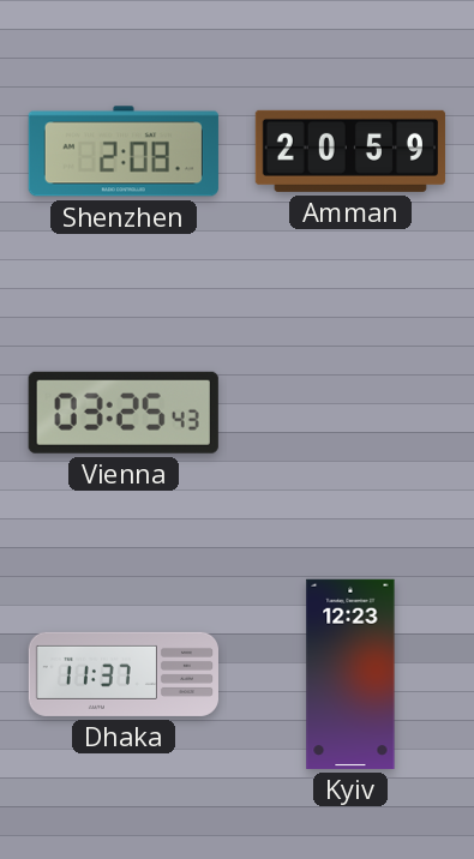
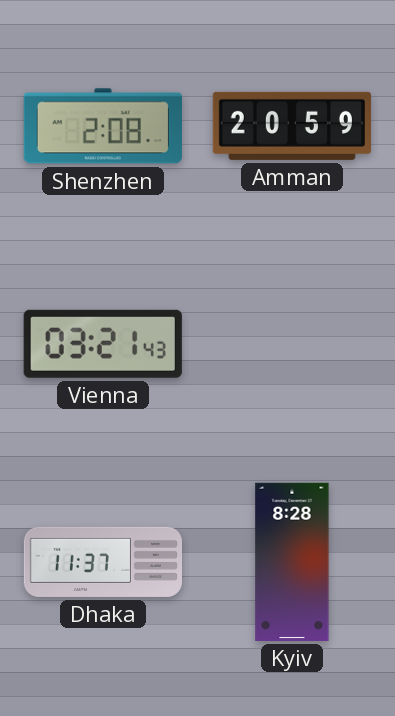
Vienna: 03:25 -> 03:21 (103, 344)
Kyiv: 12:23 -> 8:28 (292, 562)
